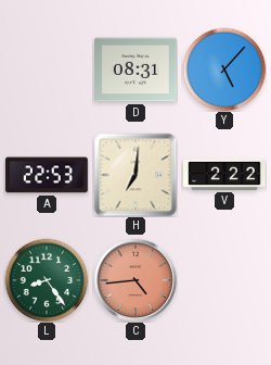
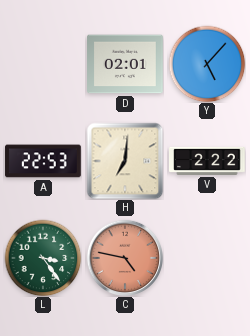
D: 08:31 -> 02:01 (125, 64)
L: 8:24 -> 3:24 (43, 258)
C: 4:44 -> 4:47 (124, 257)
